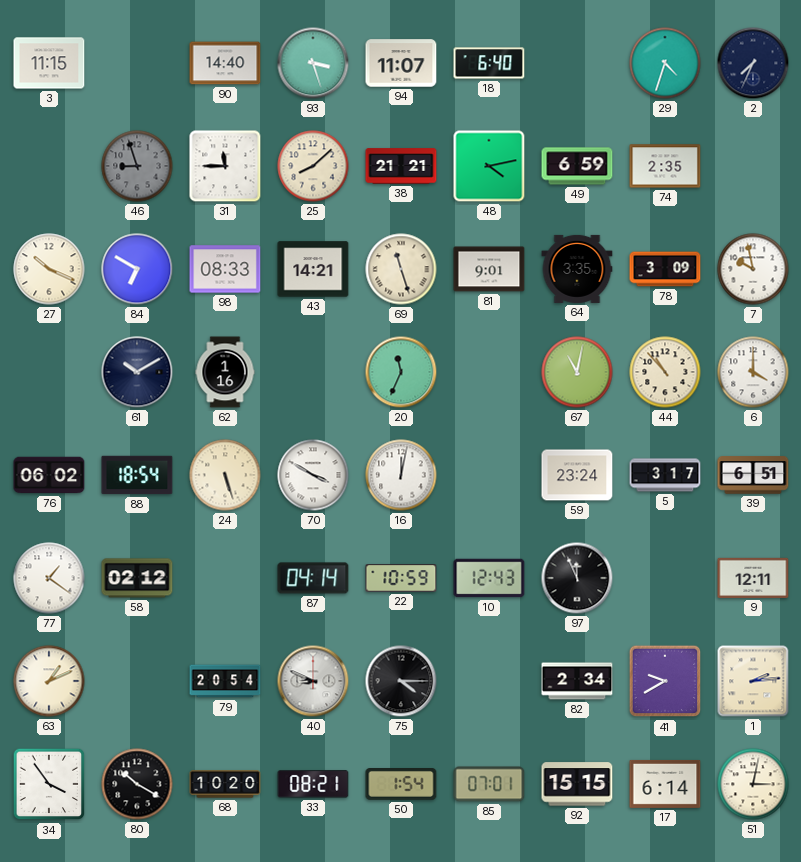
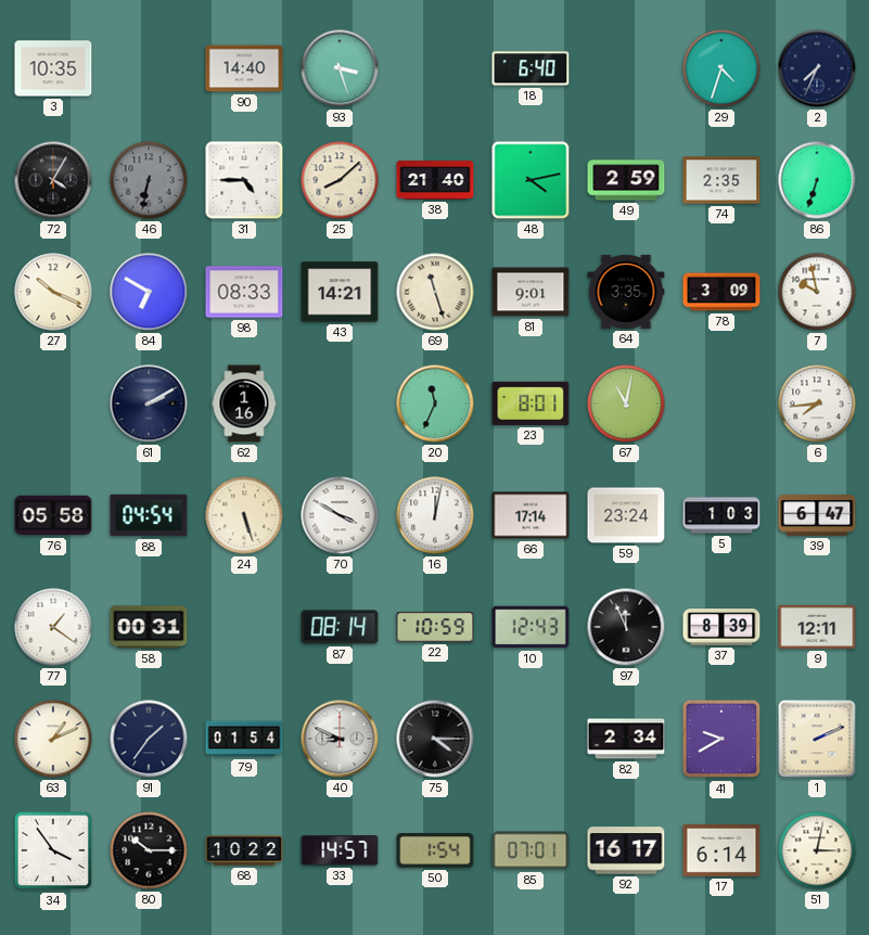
3: 11:15 -> 10:35 (53, 68)
94: 11:07 -> none (401, 63)
72: none -> 4:05 (53, 180)
46: 8:57 -> 6:32 (149, 180)
31: 11:45 -> 4:45 (244, 180)
38: 21:21 -> 21:40 (435, 180)
49: 6:59 -> 2:59 (626, 180)
86: none -> 6:33 (817, 180)
61: 10:10 -> 2:10 (149, 404)
23: none -> 8:01 (531, 404)
44: 10:53 -> none (665, 372)
6: 4:00 -> 7:44 (817, 404)
76: 06:02 -> 05:58 (53, 515)
88: 18:54 -> 04:54 (149, 515)
66: none -> 17:14 (531, 515)
5: 3:17 -> 1:03 (721, 515)
39: 6:51 -> 6:47 (817, 515)
58: 02:12 -> 00:31 (149, 627)
87: 04:14 -> 08:14 (340, 627)
37: none -> 8:39 (721, 627)
91: none -> 1:36 (149, 739)
79: 20:54 -> 01:54 (244, 739)
1: 2:14 -> 2:11 (817, 739)
80: 10:20 -> 10:15 (149, 850)
68: 10:20 -> 10:22 (244, 850)
33: 08:21 -> 14:57 (340, 850)
92: 15:15 -> 16:17 (626, 850)
